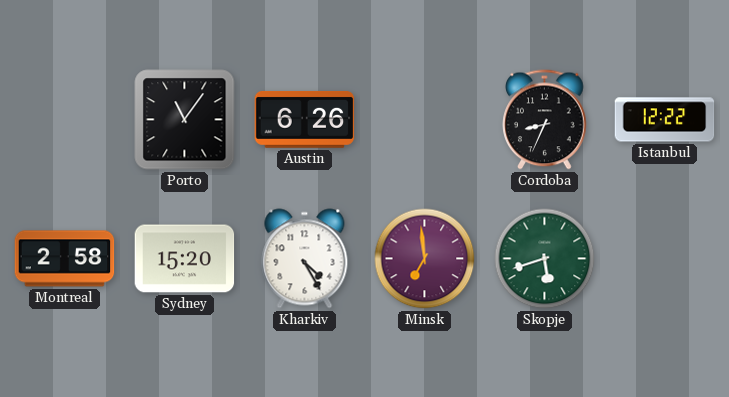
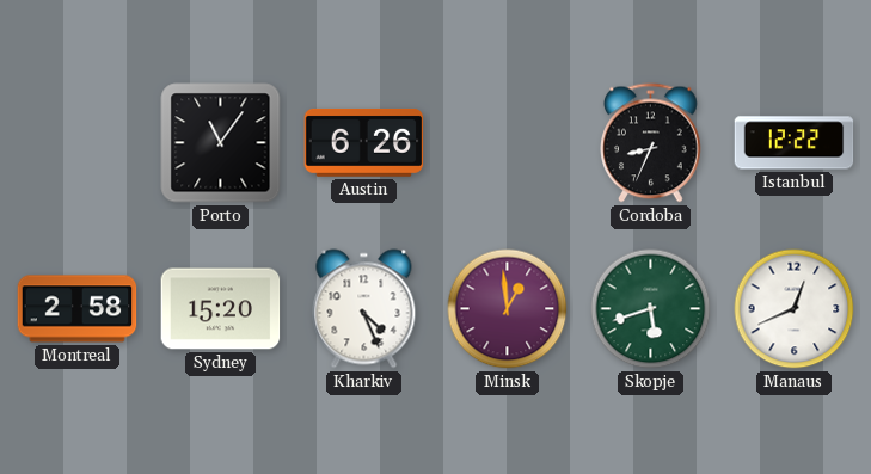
Kharkiv: 4:25 -> 4:26 (364, 309)
Minsk: 6:59 -> 12:59 (508, 309)
Manaus: none -> 12:41 (795, 309)
